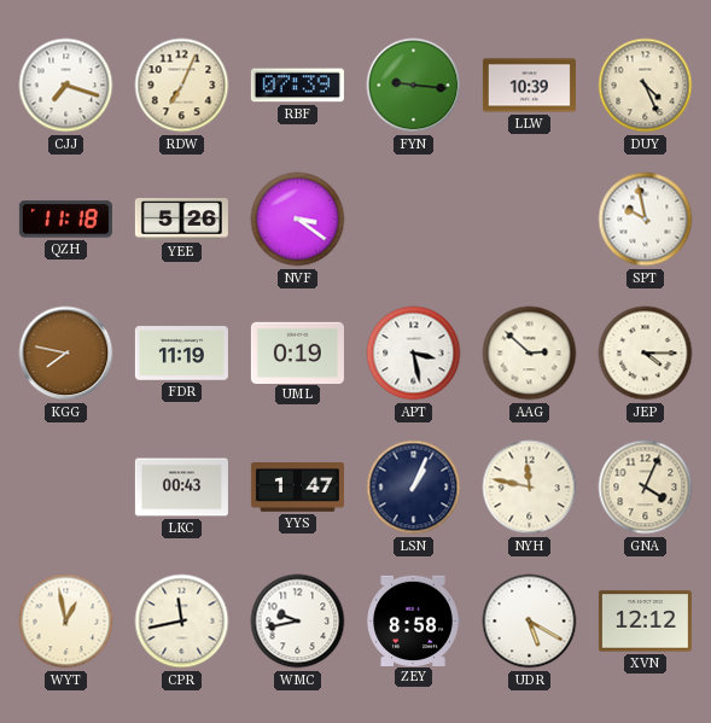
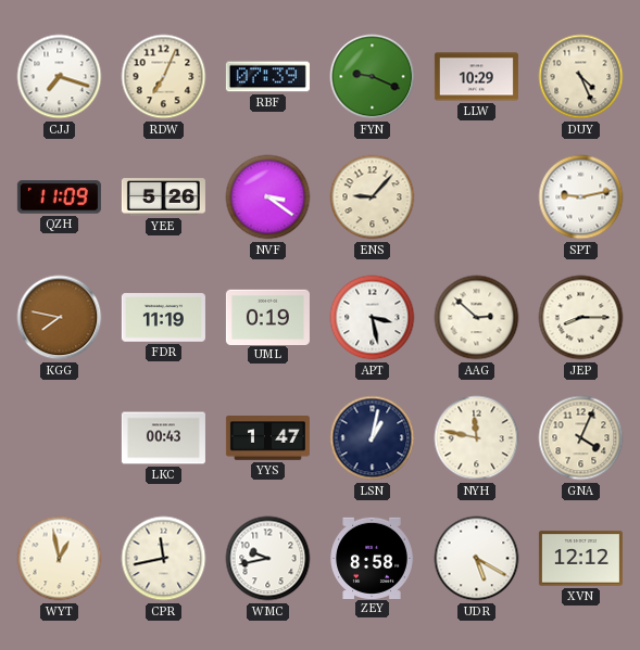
FYN: 9:16 -> 9:19 (373, 77)
LLW: 10:39 -> 10:29 (476, 77)
QZH: 11:18 -> 11:09 (59, 197)
ENS: none -> 9:07 (373, 197)
SPT: 9:58 -> 9:13 (581, 197)
JEP: 4:15 -> 8:15 (581, 318)
LSN: 1:04 -> 1:02 (373, 438)
